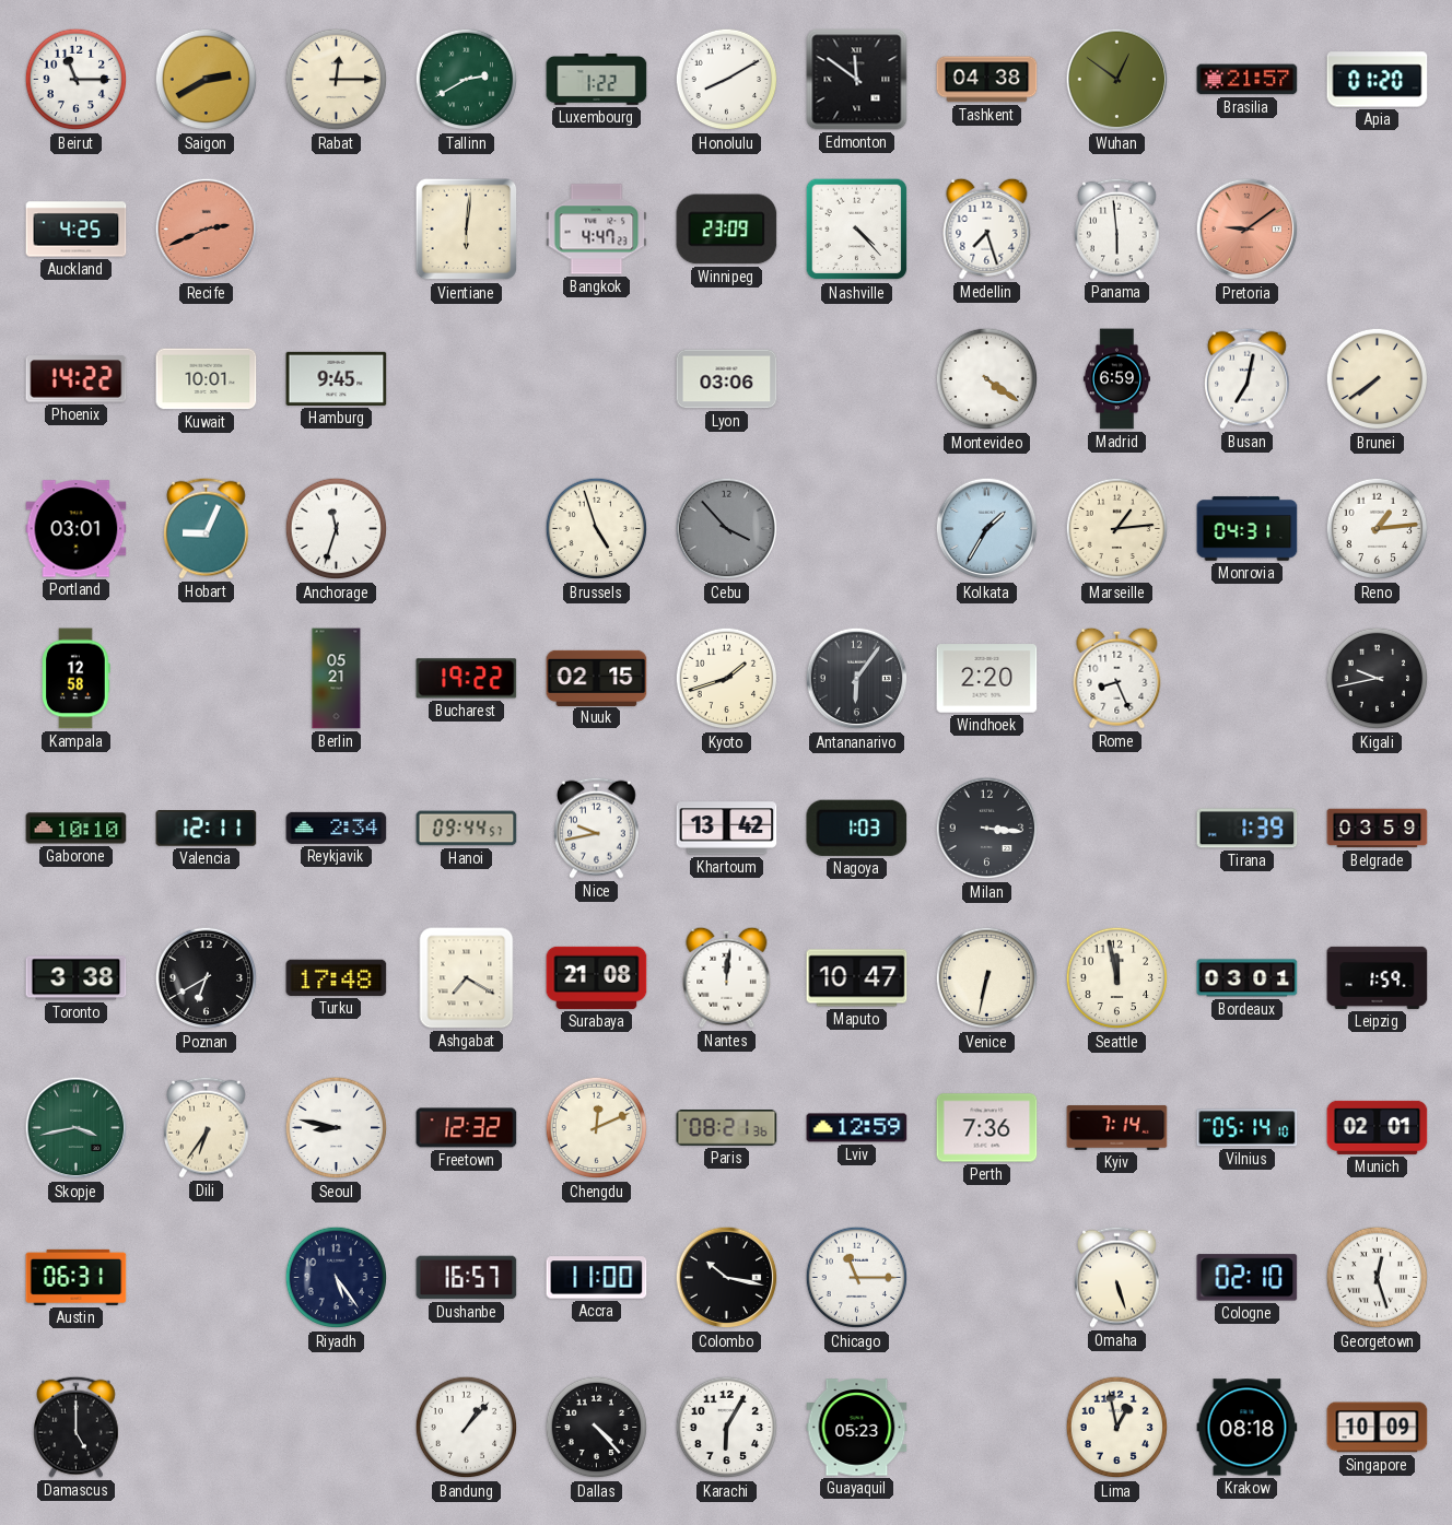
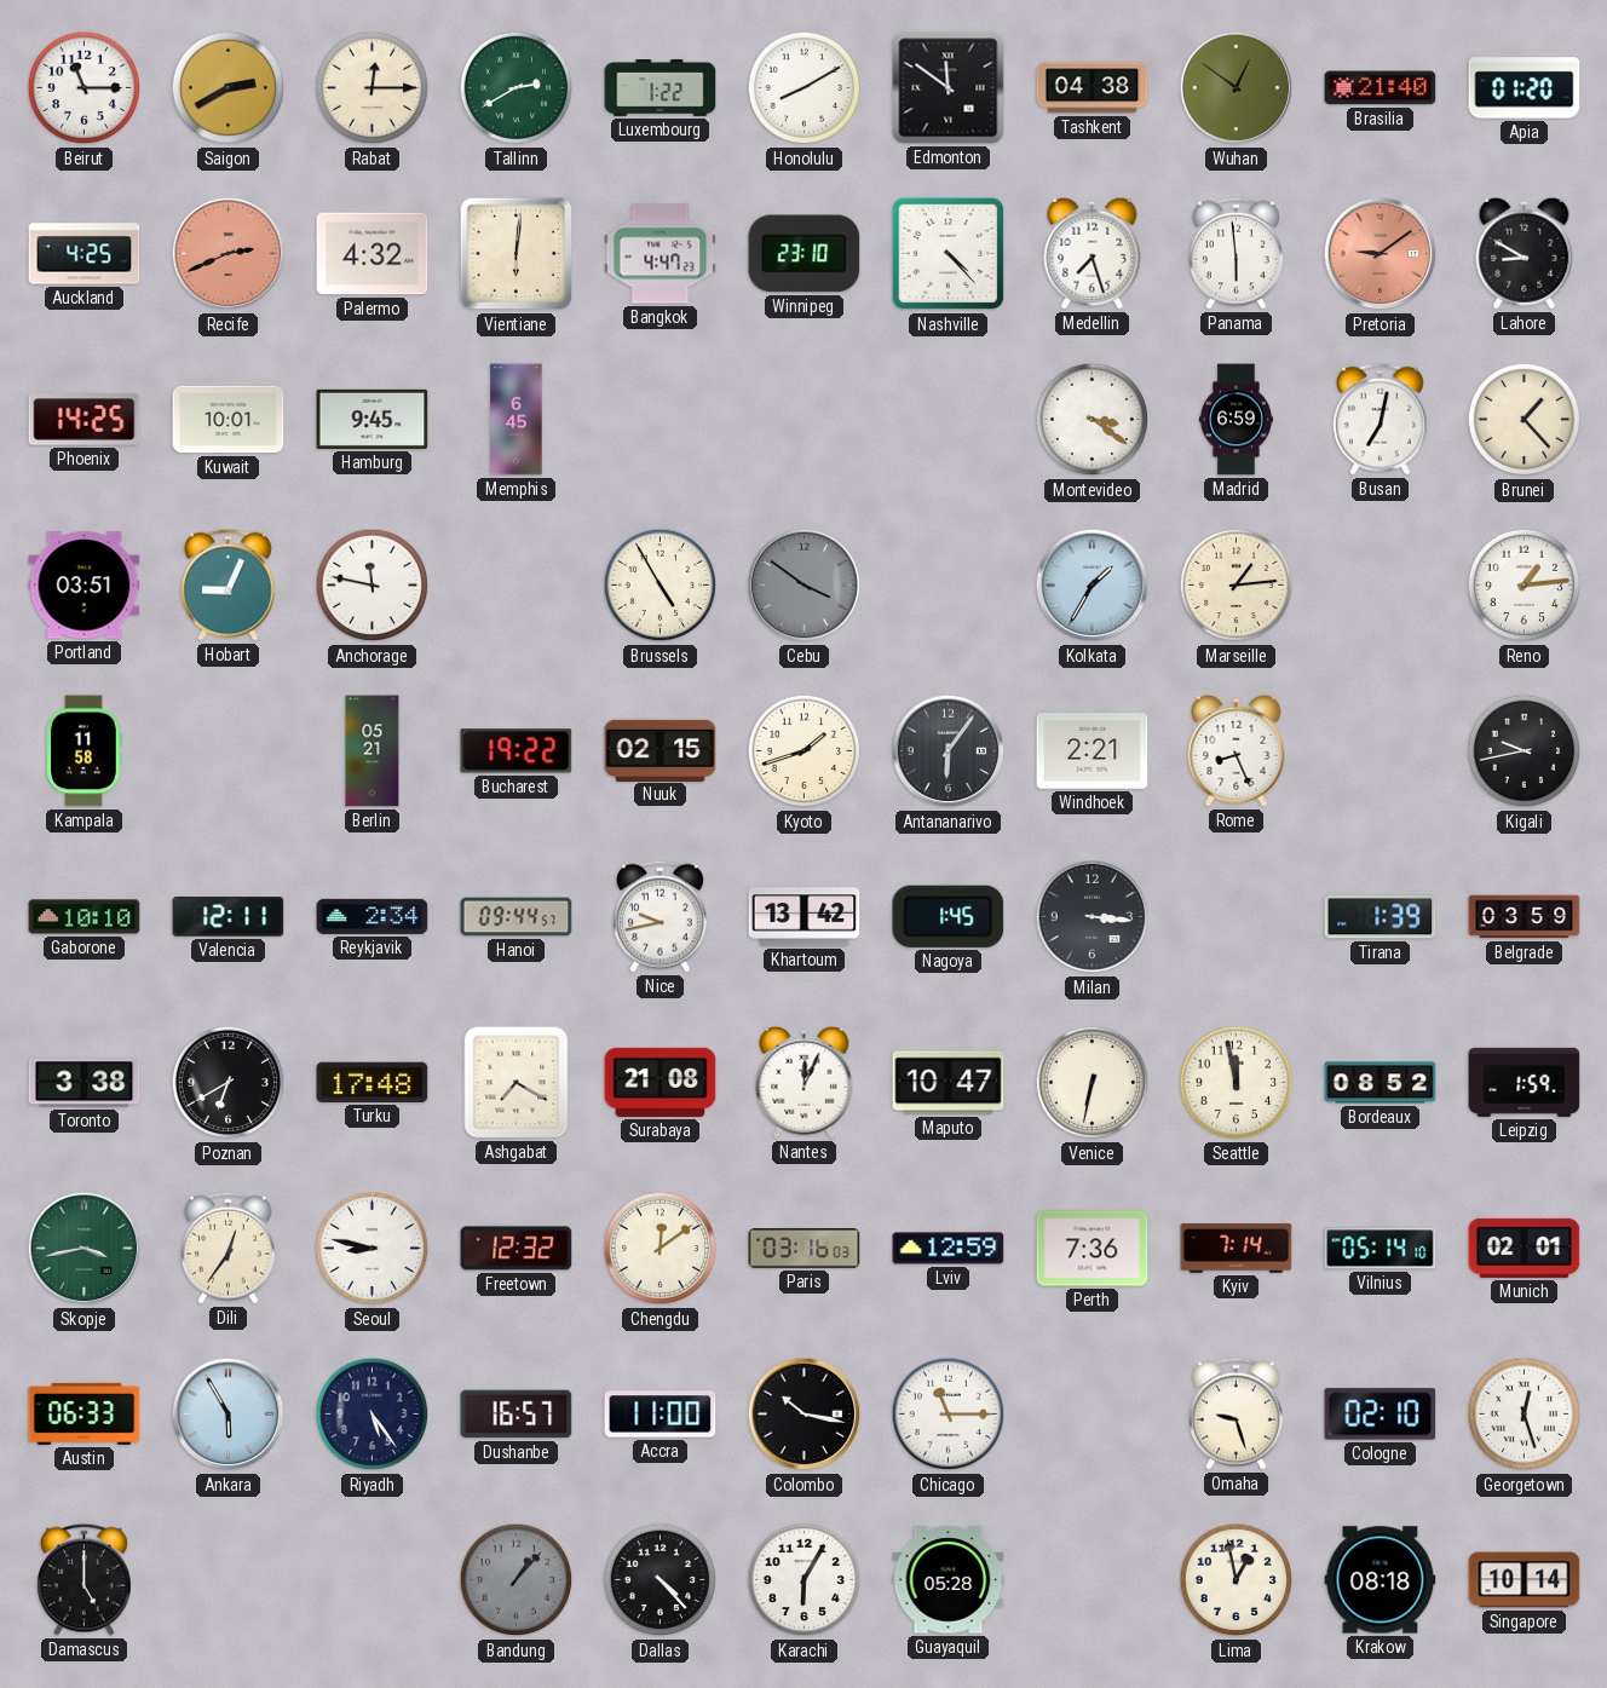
Brasilia: 21:57 -> 21:40 (1381, 88)
Palermo: none -> 4:32 (373, 254)
Winnipeg: 23:09 -> 23:10 (805, 254)
Lahore: none -> 8:50 (1525, 253)
Phoenix: 14:22 -> 14:25 (85, 420)
Memphis: none -> 6:45 (517, 420)
Lyon: 03:06 -> none (727, 379)
Montevideo: 4:21 -> 3:21 (1093, 420)
Brunei: 7:39 -> 1:23 (1525, 420)
Portland: 03:01 -> 03:51 (85, 586)
Anchorage: 11:33 -> 11:47 (373, 586)
Brussels: 4:57 -> 4:55 (661, 586)
Cebu: 3:53 -> 3:51 (805, 586)
Monrovia: 04:31 -> none (1248, 529)
Kampala: 12:58 -> 11:58 (85, 751)
Windhoek: 2:20 -> 2:21 (1093, 751)
Nagoya: 1:03 -> 1:45 (949, 916)
Nantes: 12:01 -> 12:04 (805, 1082)
Bordeaux: 03:01 -> 08:52 (1381, 1083)
Dili: 6:36 -> 12:36 (229, 1248)
Chengdu: 12:11 -> 12:09 (661, 1249)
Paris: 08:21 -> 03:16 (805, 1249)
Austin: 06:31 -> 06:33 (85, 1413)
Ankara: none -> 5:55 (229, 1415)
Omaha: 5:27 -> 9:27 (1237, 1413)
Bandung dial: white -> grey (517, 1580)
Guayaquil: 05:23 -> 05:28 (949, 1580)
Singapore: 10:09 -> 10:14 (1525, 1580)
